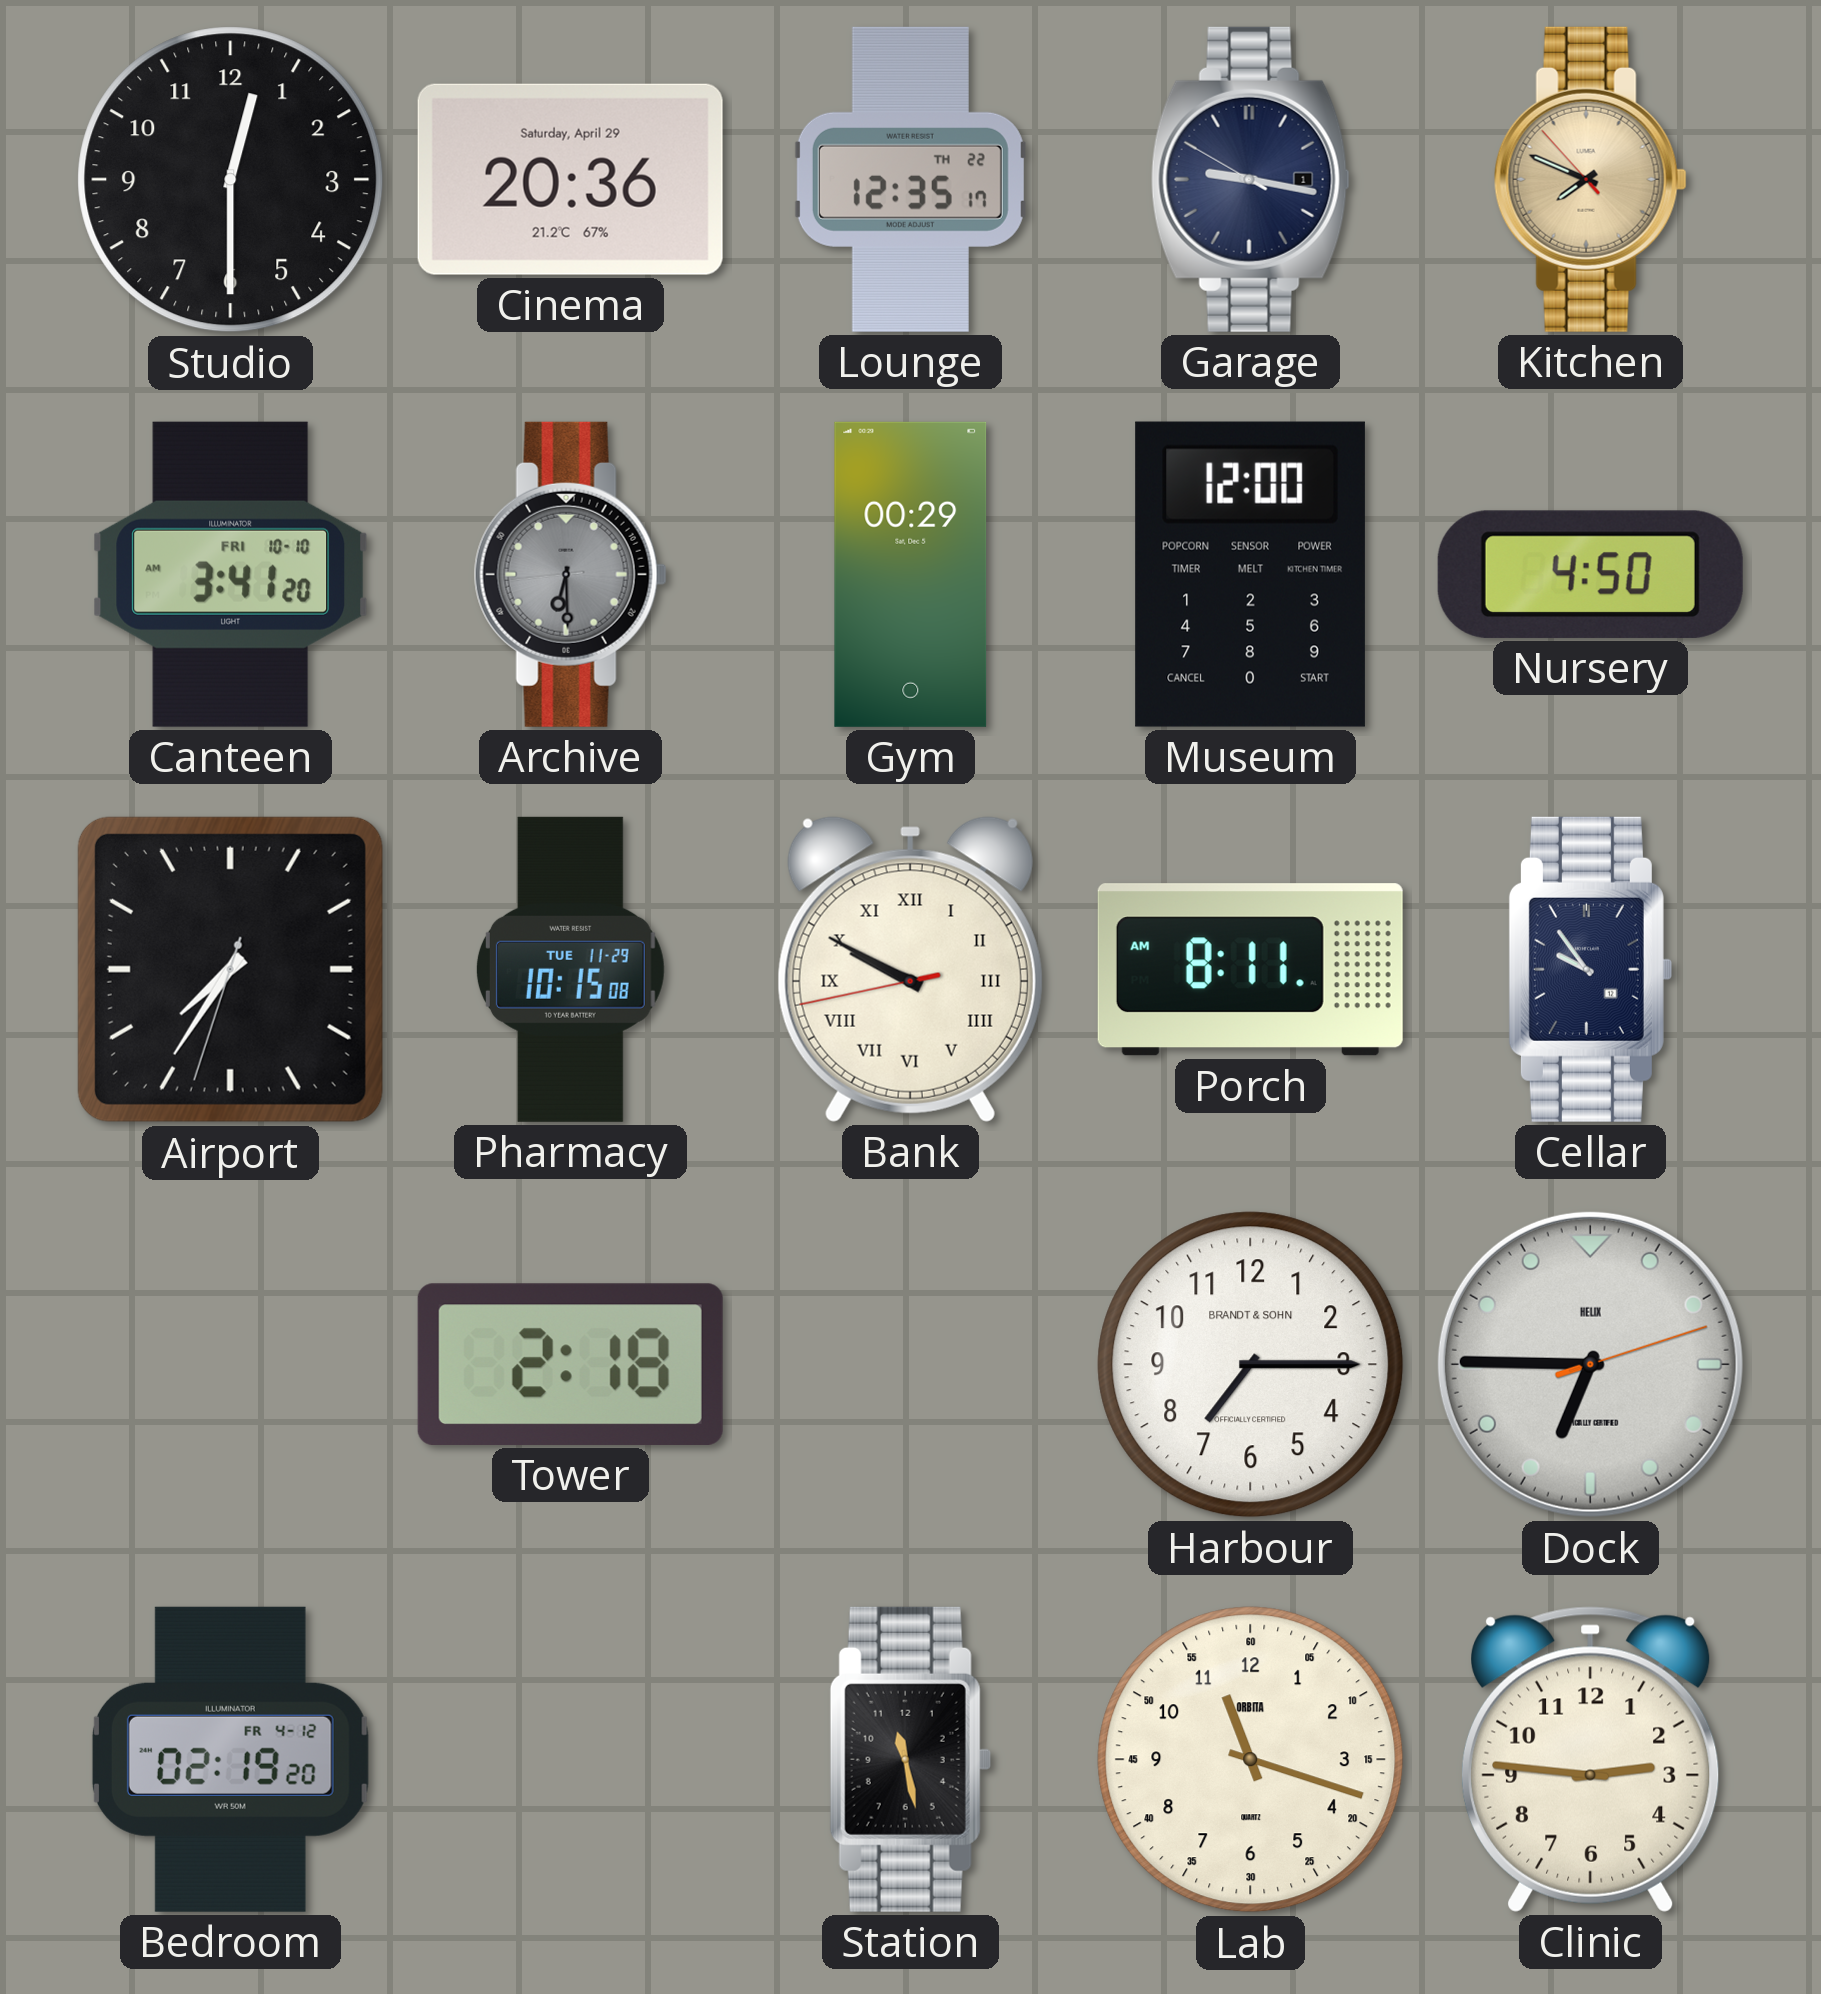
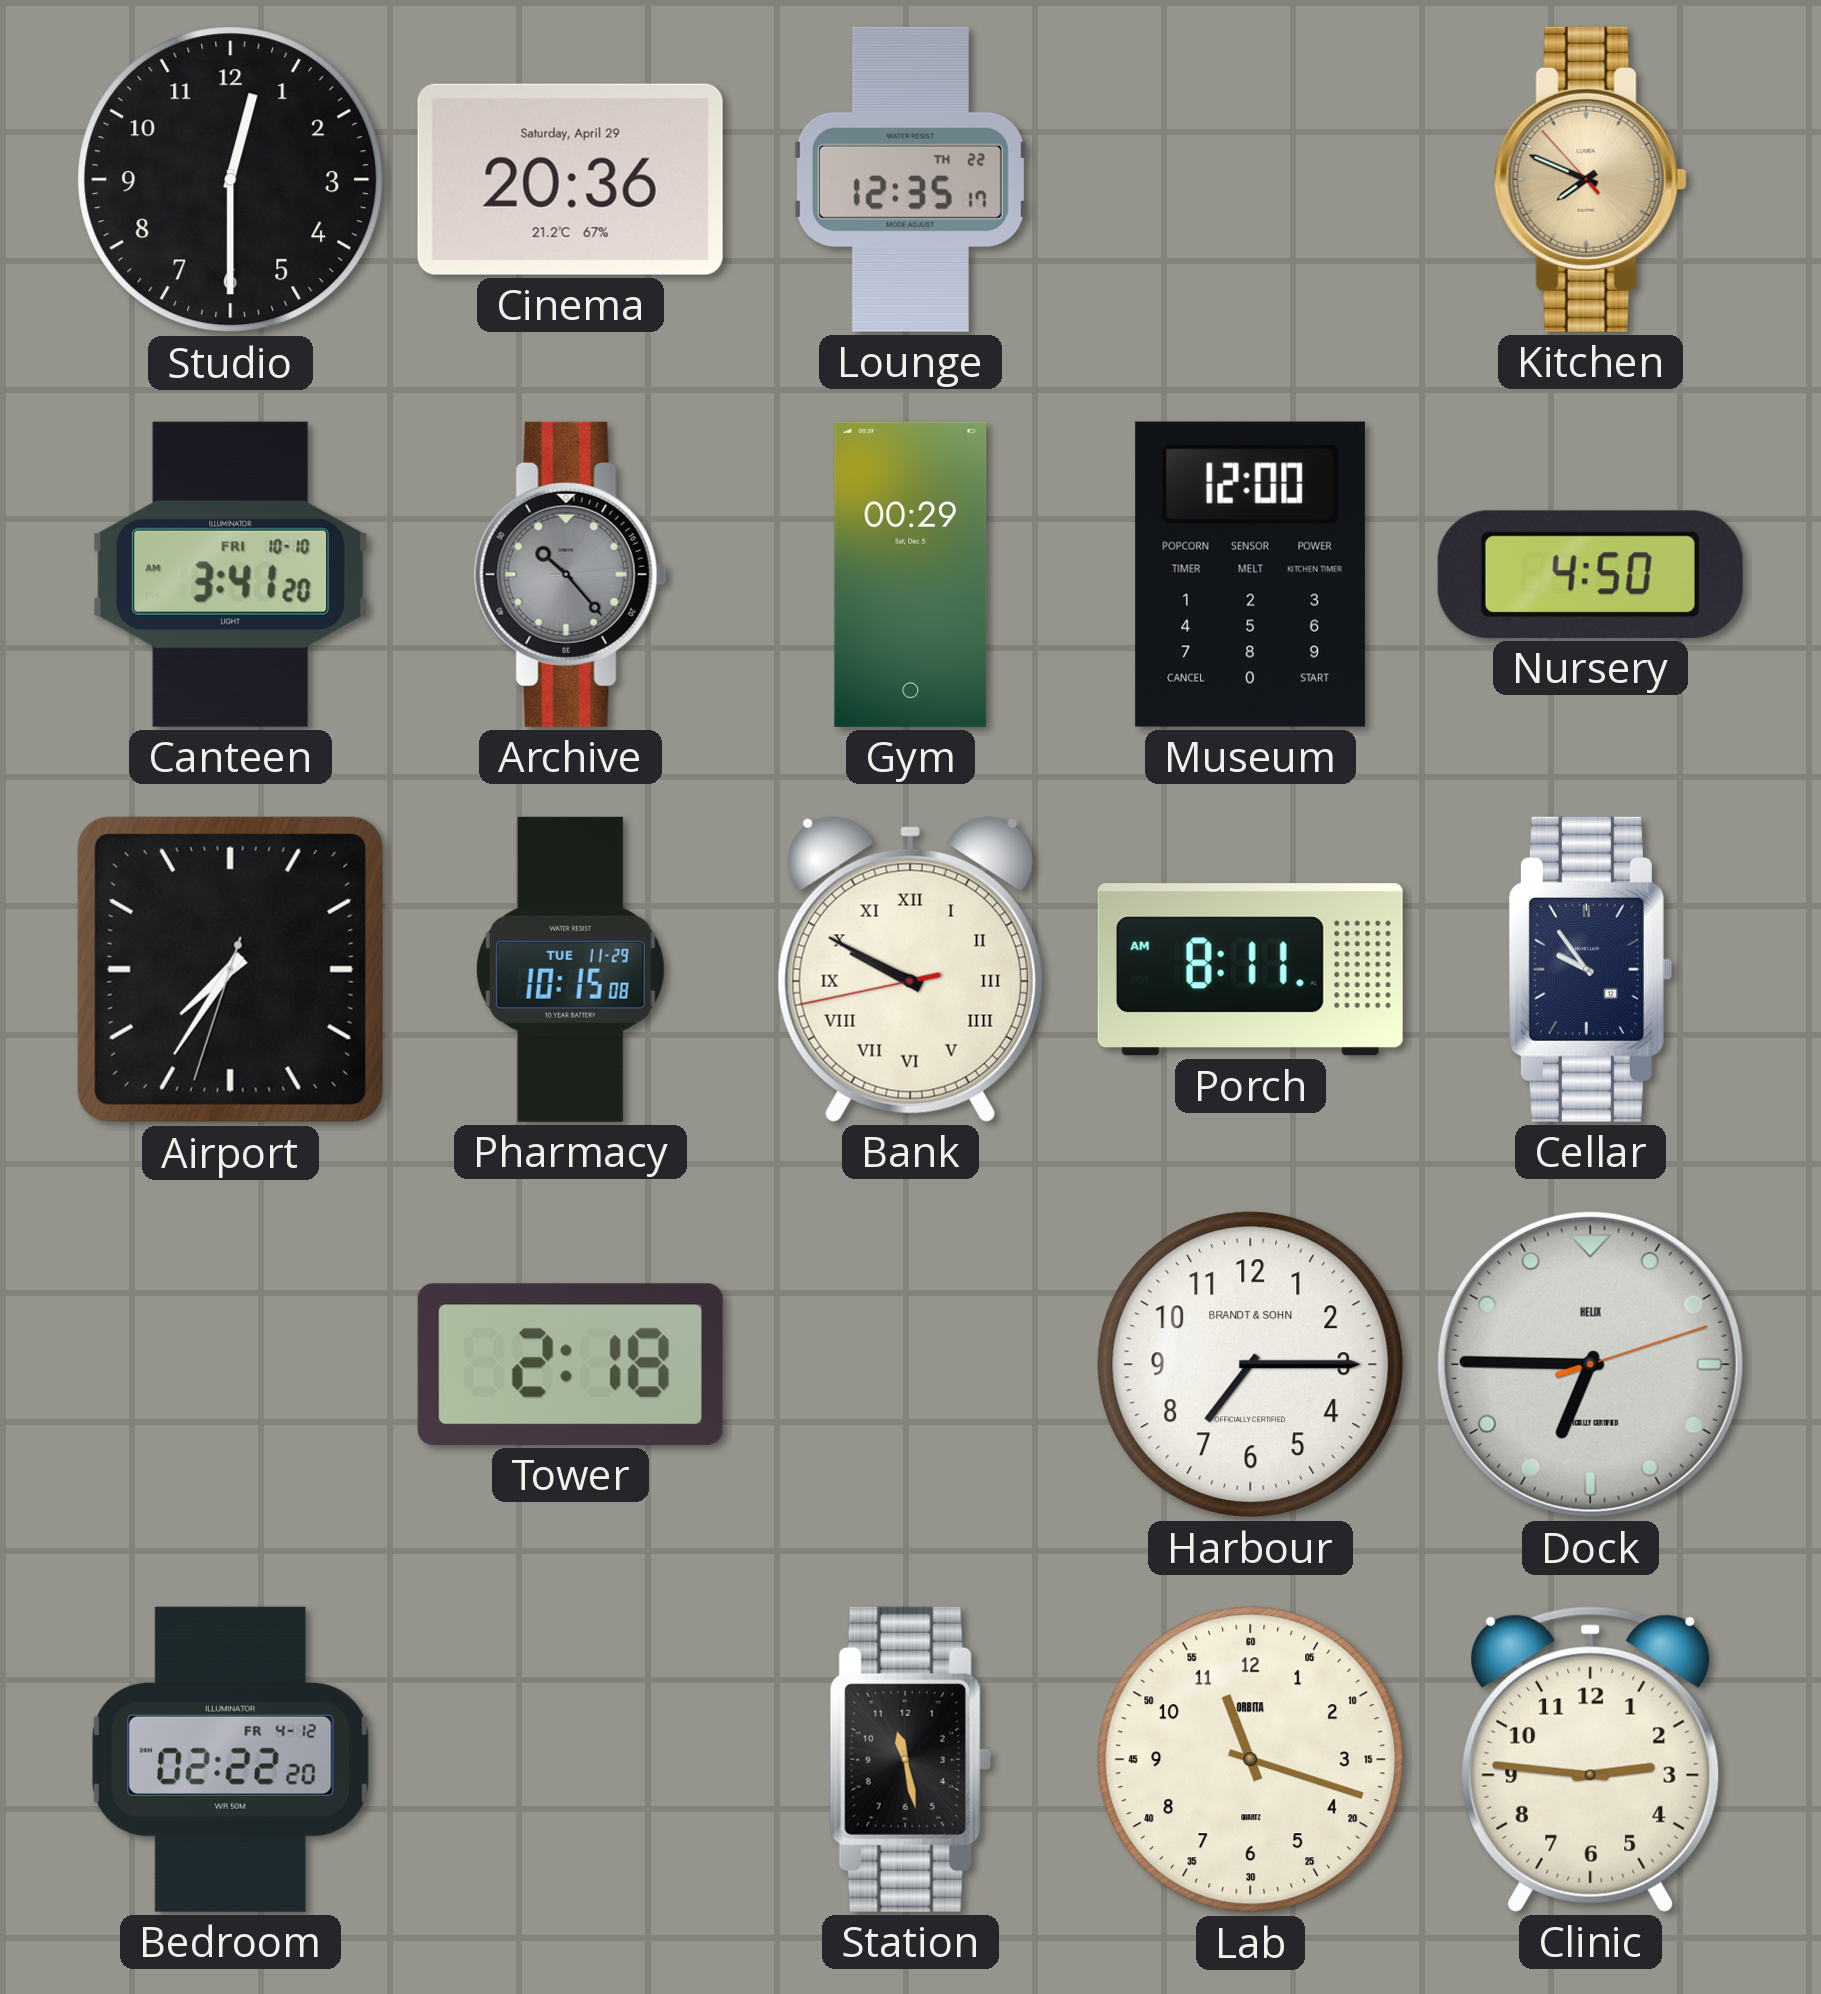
Garage: 9:16 -> none (1250, 179)
Archive: 6:29 -> 10:23 (570, 574)
Bedroom: 02:19 -> 02:22 (230, 1759)
